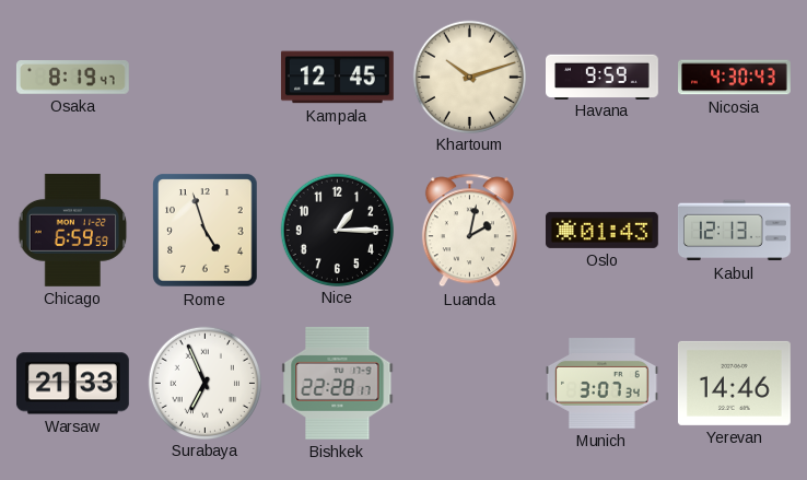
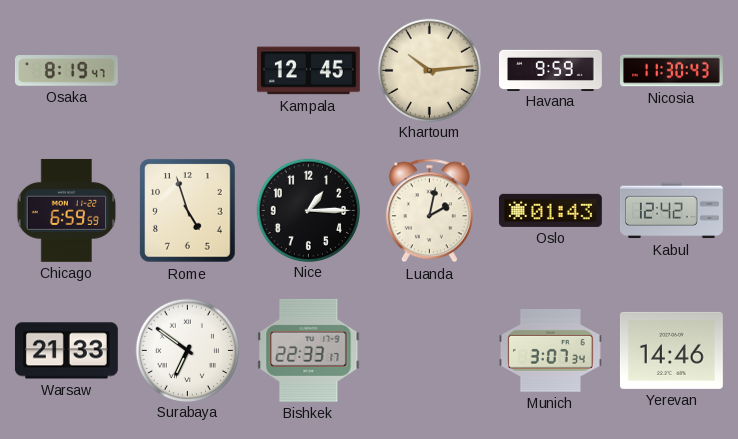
Khartoum: 10:12 -> 10:14 (429, 70)
Nicosia: 4:30 -> 11:30 (672, 71)
Kabul: 12:13 -> 12:42 (671, 211)
Surabaya: 6:56 -> 6:51 (187, 350)
Bishkek: 22:28 -> 22:33 (309, 350)
